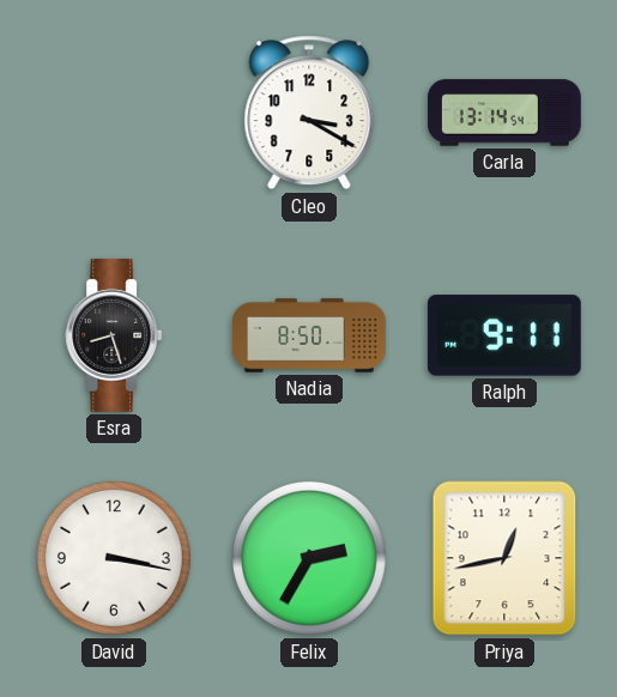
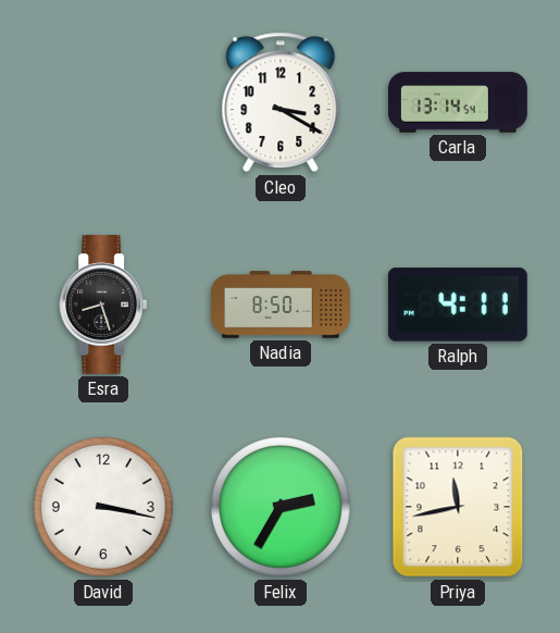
Ralph: 9:11 -> 4:11 (458, 305)
Priya: 12:43 -> 11:43 (458, 507)
